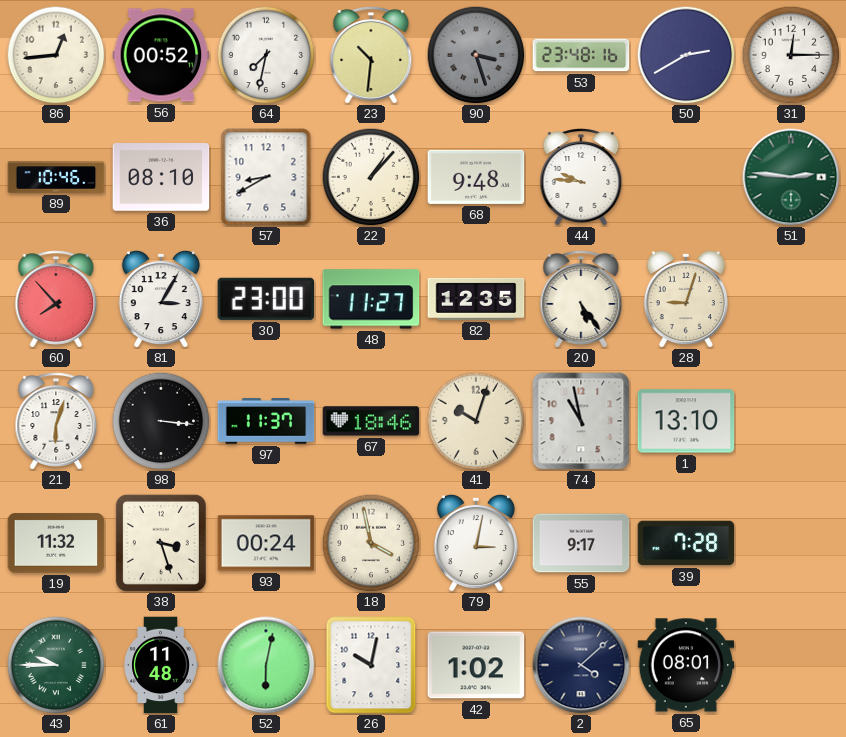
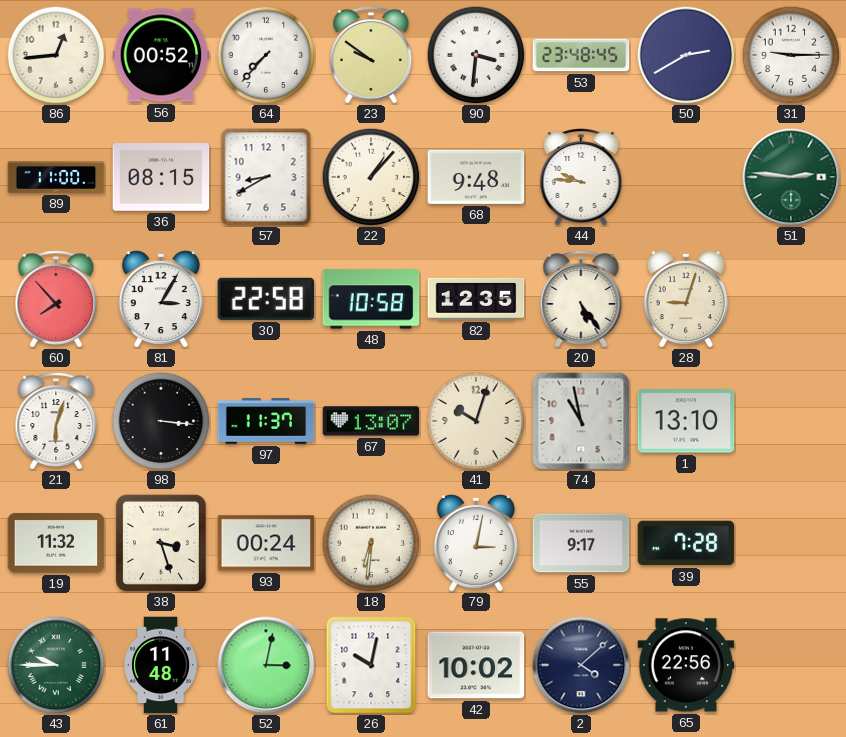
64: 7:32 -> 7:37 (266, 55)
23: 10:31 -> 9:51 (371, 55)
90: 3:27 -> 3:31 (476, 55)
90 dial: grey -> white (476, 55)
53: 23:48:16 -> 23:48:45 (581, 55)
31: 12:15 -> 9:15 (791, 55)
89: 10:46 -> 11:00 (56, 177)
36: 08:10 -> 08:15 (161, 178)
30: 23:00 -> 22:58 (266, 299)
48: 11:27 -> 10:58 (371, 299)
67: 18:46 -> 13:07 (371, 421)
18: 3:58 -> 6:31 (371, 543)
52: 6:02 -> 3:02 (266, 665)
42: 1:02 -> 10:02 (476, 665)
65: 08:01 -> 22:56 (686, 665)
